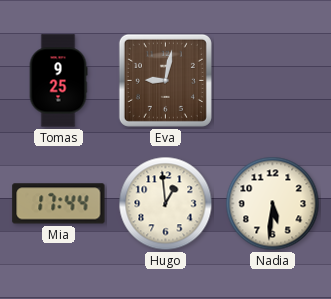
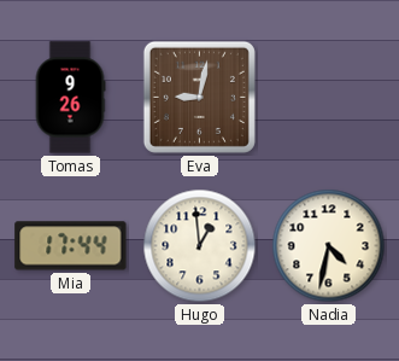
Tomas: 9:25 -> 9:26 (70, 98)
Nadia: 5:31 -> 4:32 (329, 246)
